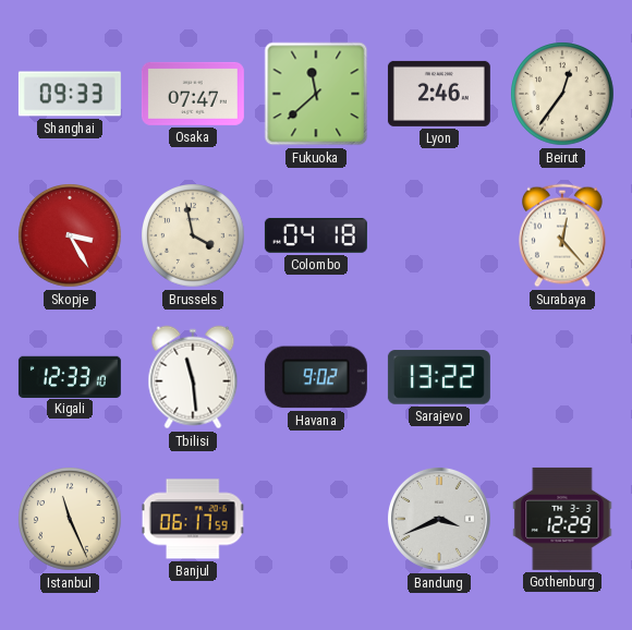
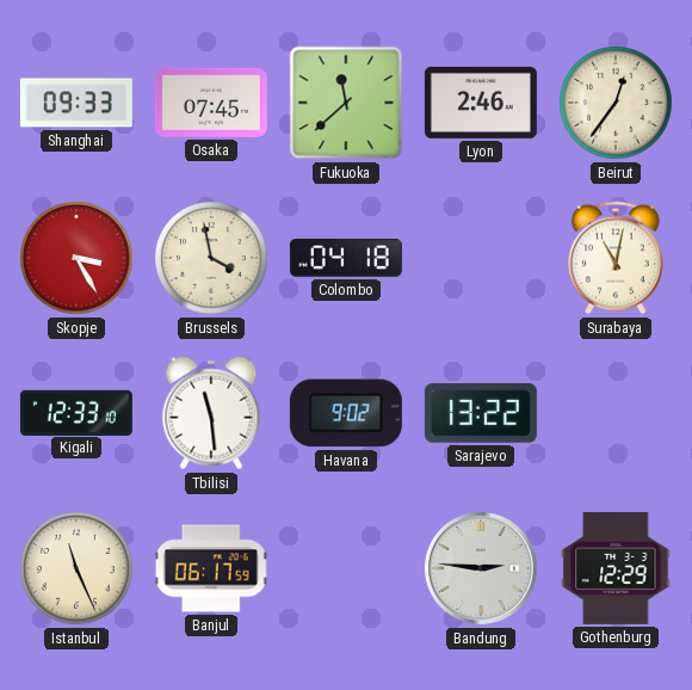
Osaka: 07:47 -> 07:45 (211, 103)
Surabaya: 12:23 -> 11:02 (617, 258)
Bandung: 3:41 -> 2:46 (481, 568)
